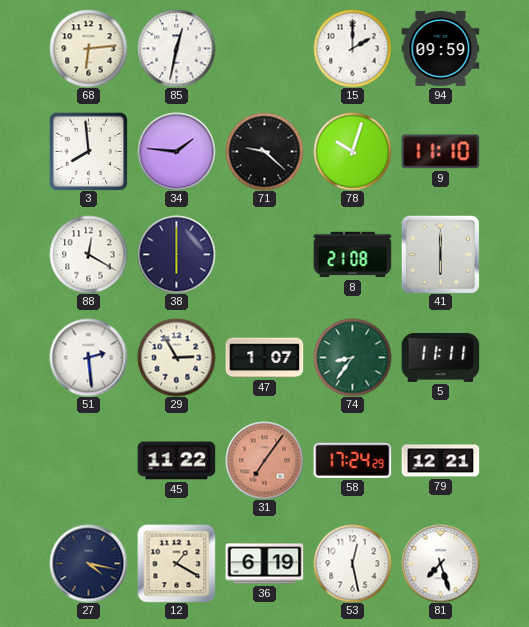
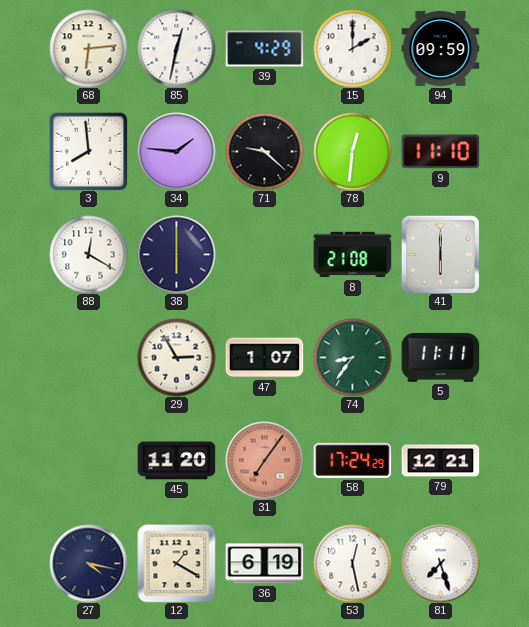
39: none -> 4:29 (264, 49)
78: 10:03 -> 12:31 (352, 151)
51: 2:29 -> none (88, 357)
45: 11:22 -> 11:20 (176, 461)
